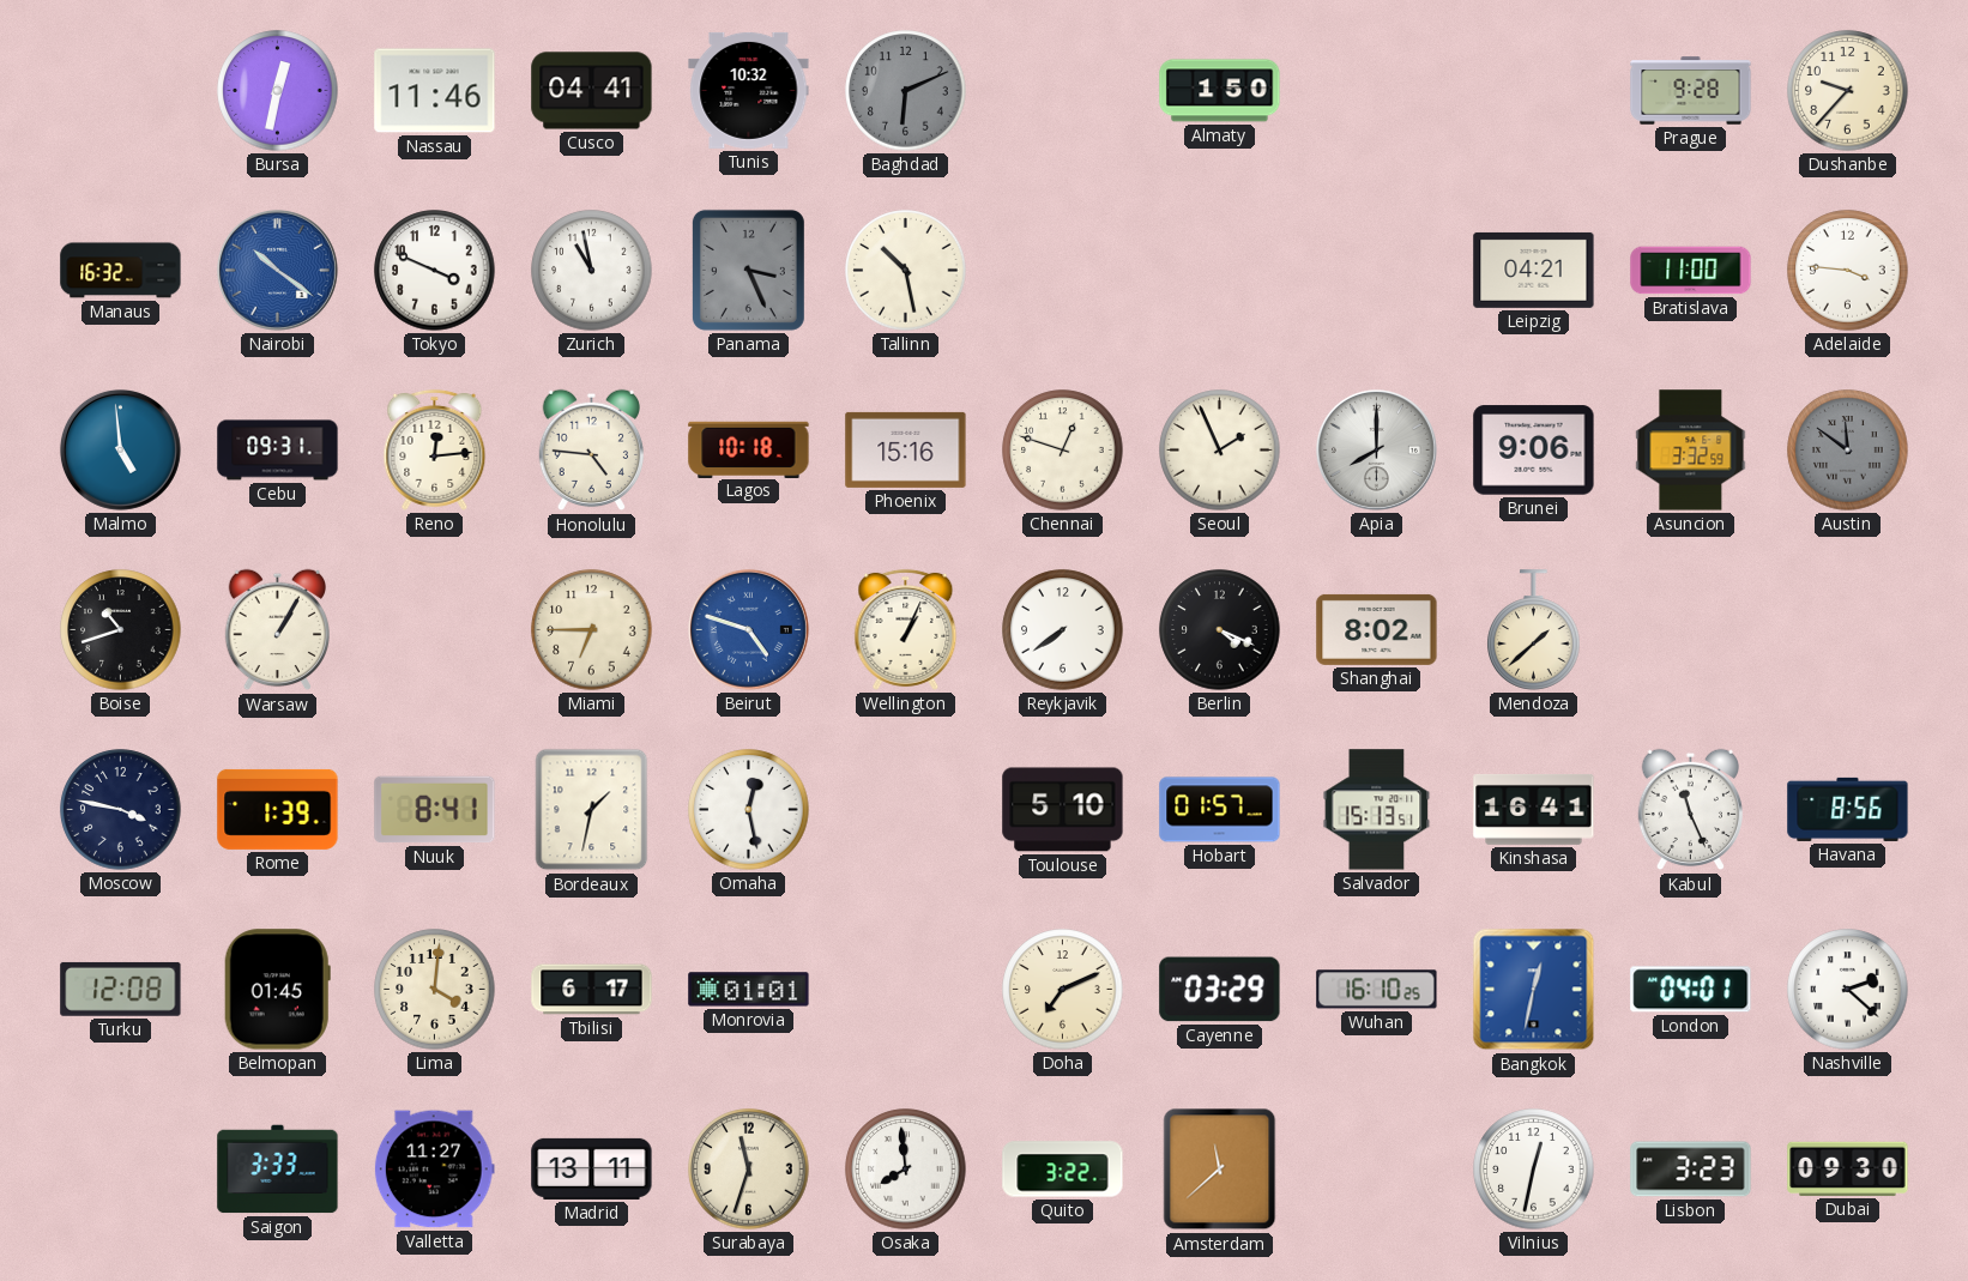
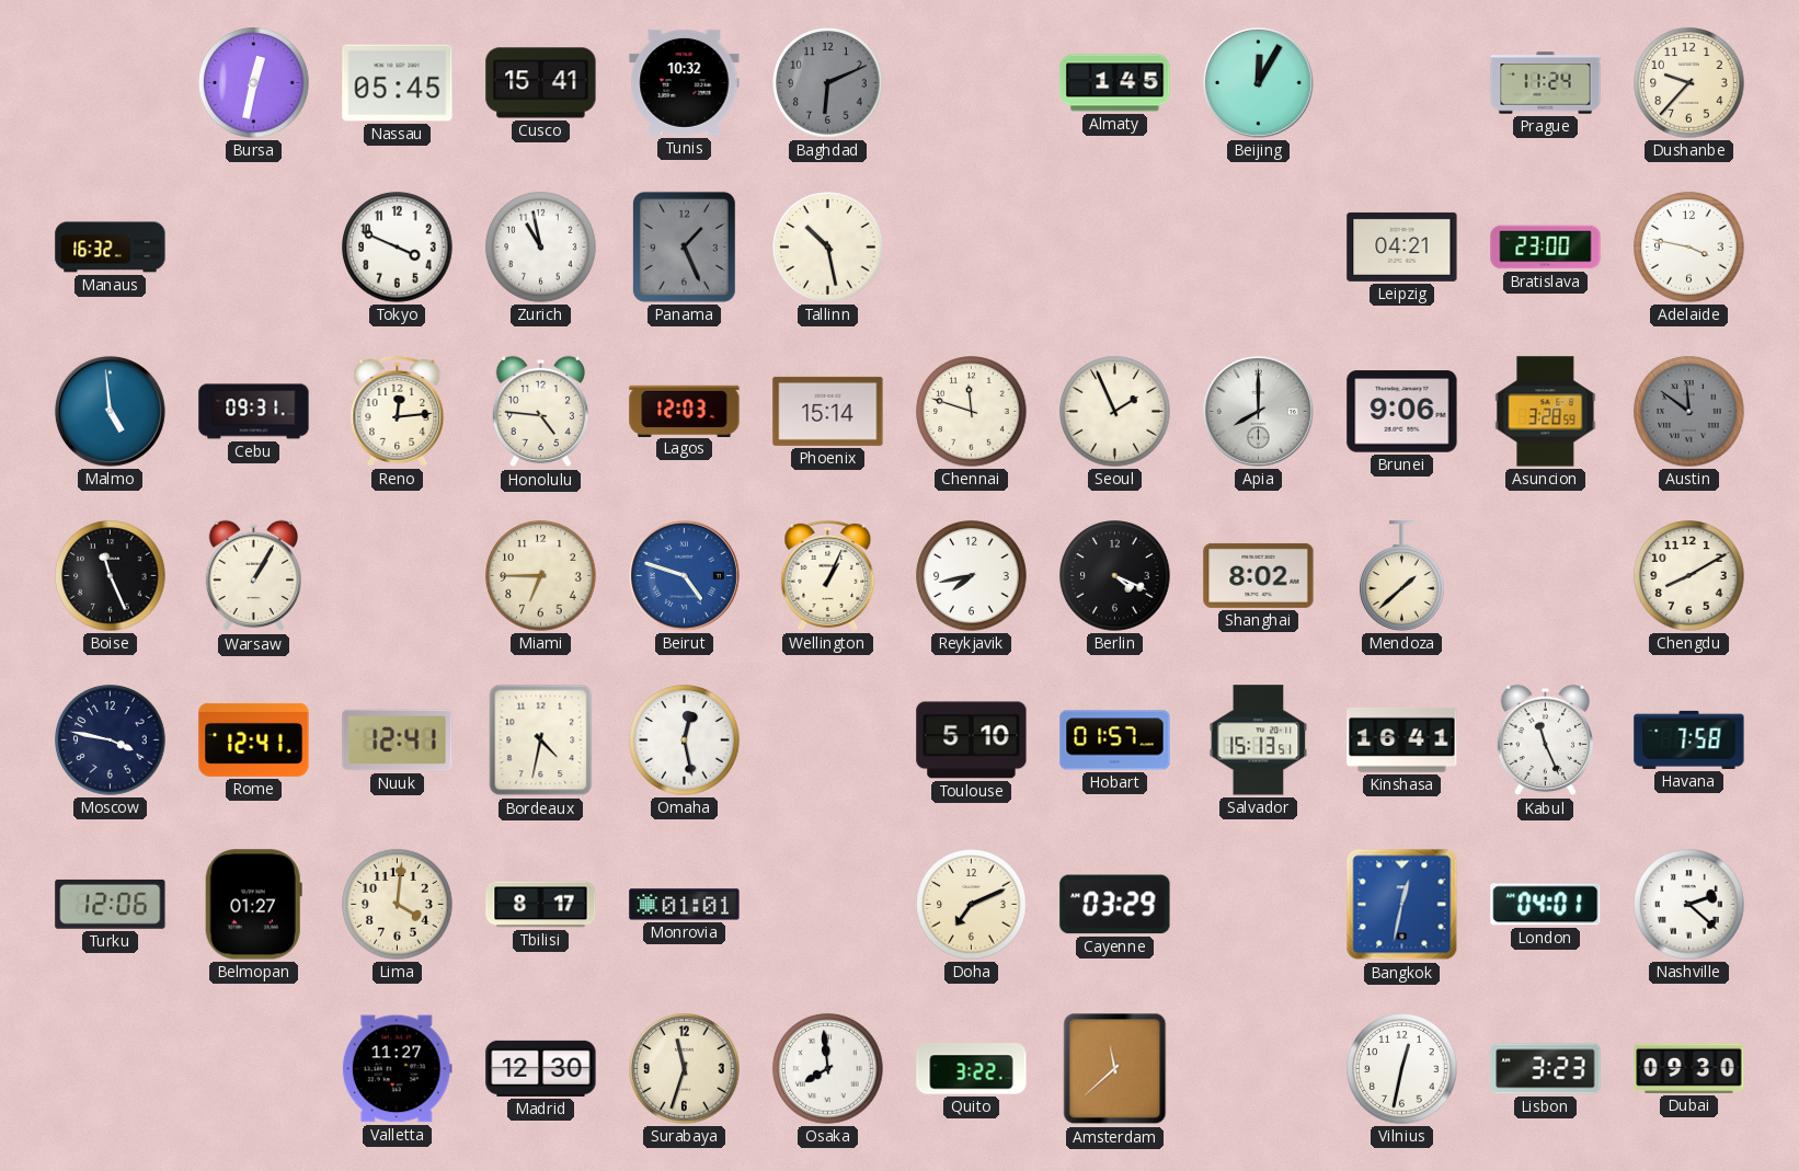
Nassau: 11:46 -> 05:45 (398, 83)
Cusco: 04:41 -> 15:41 (541, 83)
Almaty: 1:50 -> 1:45 (1115, 83)
Beijing: none -> 12:05 (1258, 82)
Prague: 9:28 -> 11:24 (1546, 83)
Nairobi: 10:21 -> none (277, 270)
Panama: 3:26 -> 1:26 (684, 246)
Bratislava: 11:00 -> 23:00 (1546, 248)
Adelaide: 3:46 -> 3:47 (1689, 248)
Lagos: 10:18 -> 12:03 (685, 411)
Phoenix: 15:16 -> 15:14 (828, 411)
Chennai: 12:48 -> 11:48 (972, 412)
Asuncion: 3:32 -> 3:28 (1546, 412)
Boise: 10:42 -> 11:26 (111, 576)
Reykjavik: 7:39 -> 7:43 (972, 576)
Chengdu: none -> 8:10 (1689, 576)
Rome: 1:39 -> 12:41 (254, 739)
Nuuk: 8:41 -> 12:41 (398, 741)
Bordeaux: 1:32 -> 4:32 (541, 741)
Havana: 8:56 -> 7:58 (1689, 739)
Turku: 12:08 -> 12:06 (111, 904)
Belmopan: 01:45 -> 01:27 (253, 905)
Tbilisi: 6:17 -> 8:17 (541, 905)
Wuhan: 16:10 -> none (1377, 990)
Saigon: 3:33 -> none (278, 1170)
Madrid: 13:11 -> 12:30 (541, 1068)
